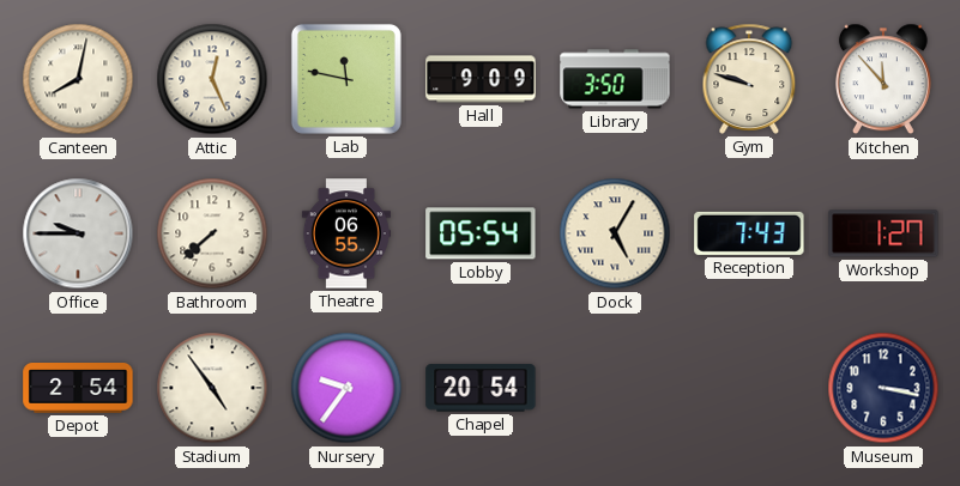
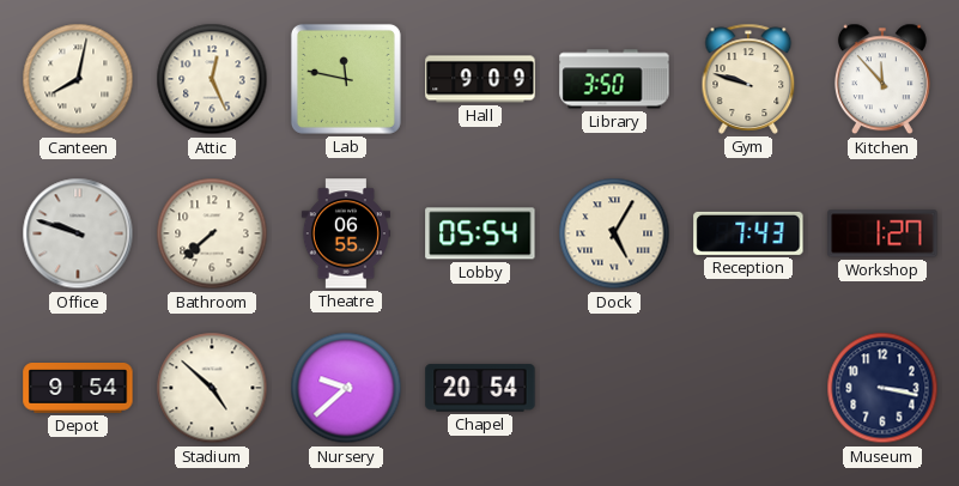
Office: 9:45 -> 9:48 (78, 233)
Depot: 2:54 -> 9:54 (78, 388)
Stadium: 4:54 -> 4:52 (212, 388)
Nursery: 9:36 -> 9:38 (346, 388)
